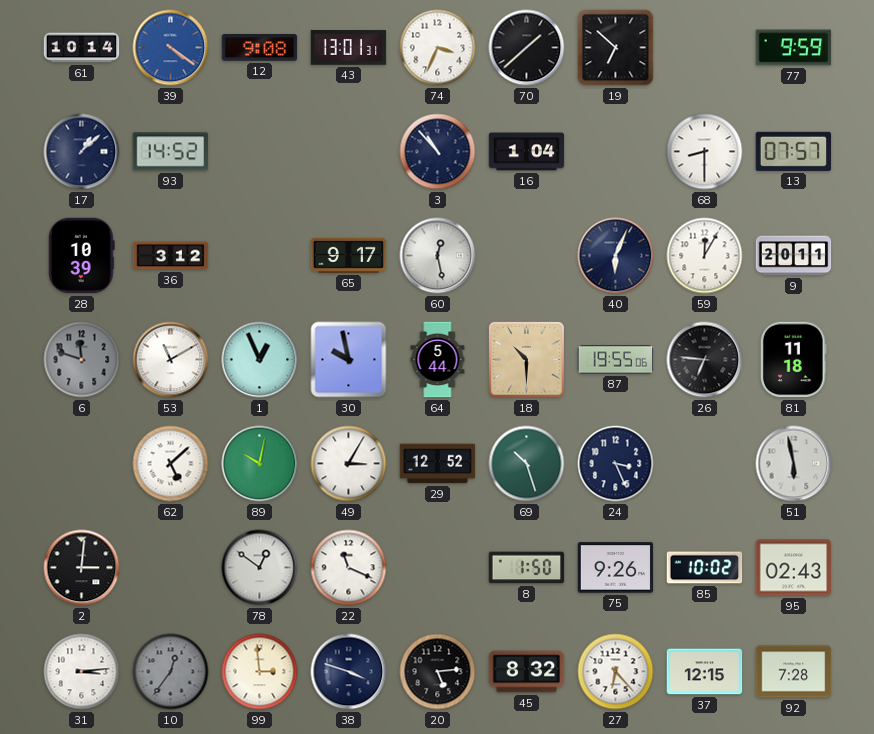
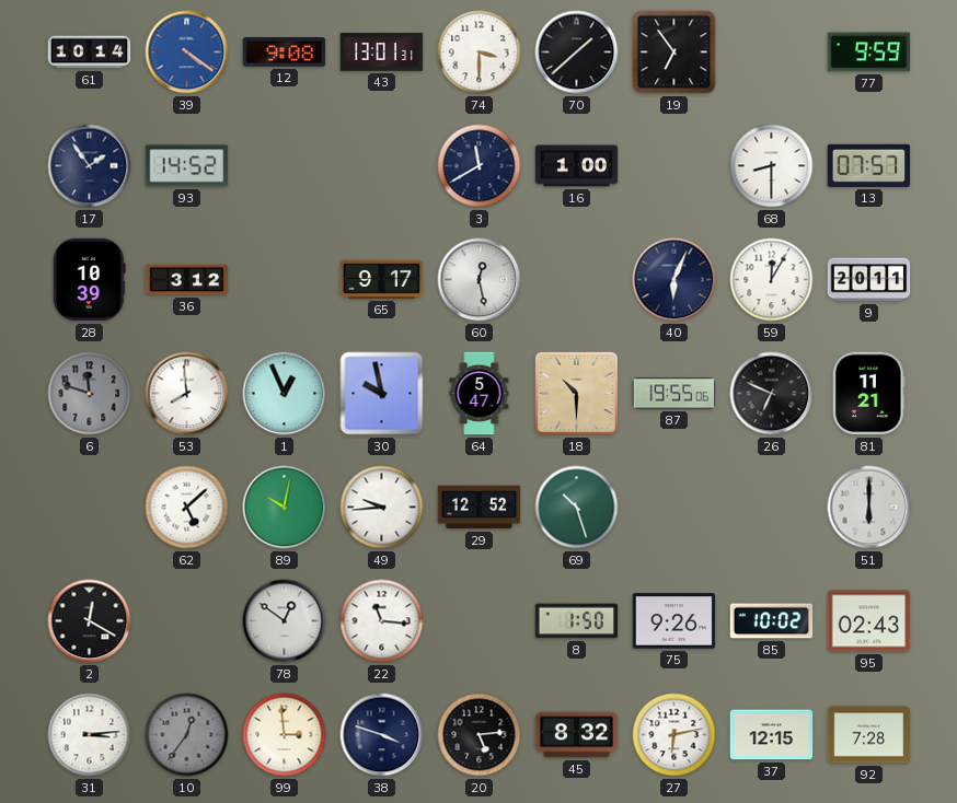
74: 3:34 -> 3:30 (480, 53)
19: 6:52 -> 6:54 (674, 53)
17: 1:08 -> 1:54 (90, 166)
3: 10:53 -> 11:40 (480, 166)
16: 1:04 -> 1:00 (577, 166)
53: 11:10 -> 7:59 (187, 394)
64: 5:44 -> 5:47 (480, 394)
26: 6:46 -> 6:49 (772, 394)
81: 11:18 -> 11:21 (868, 394)
49: 3:05 -> 9:44 (382, 508)
24: 3:26 -> none (616, 464)
51: 5:58 -> 6:00 (869, 508)
2: 3:01 -> 12:20 (90, 621)
22: 11:19 -> 11:16 (382, 621)
27: 6:23 -> 6:13 (674, 735)
